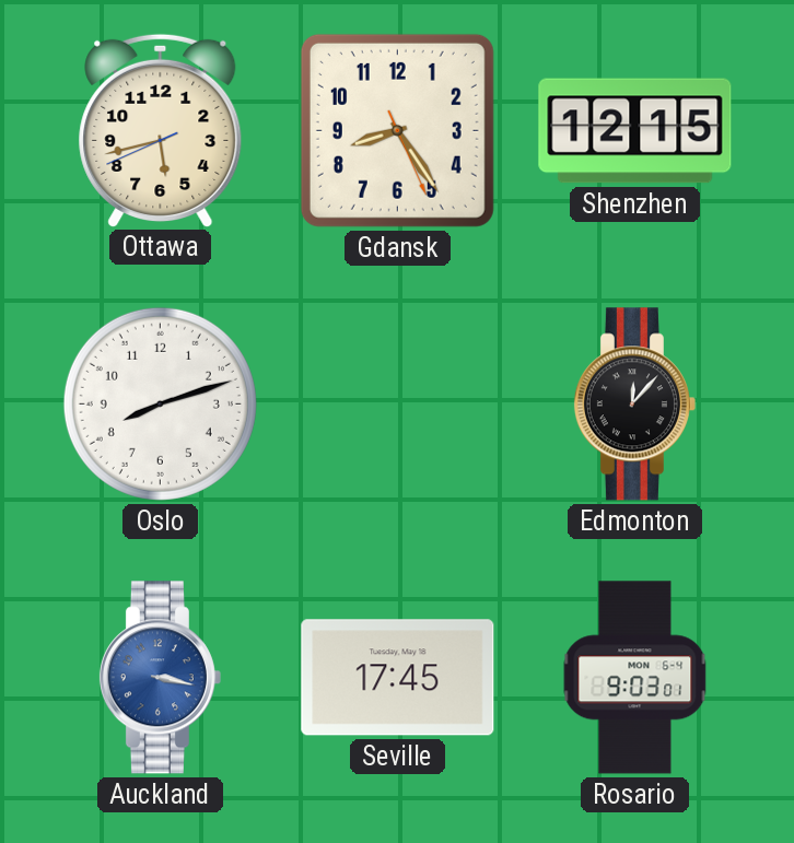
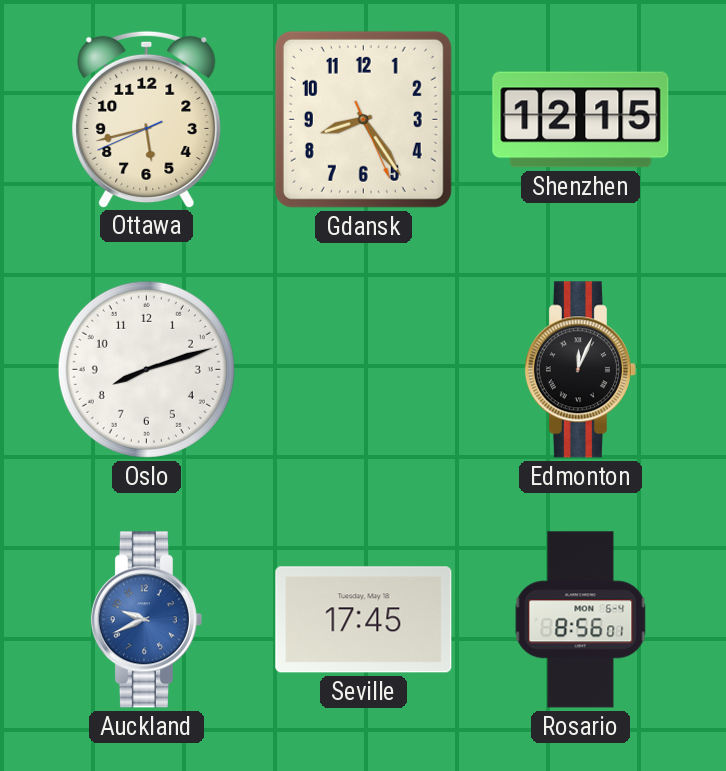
Edmonton: 12:07 -> 12:04 (580, 370)
Auckland: 3:17 -> 9:41 (146, 620)
Rosario: 9:03 -> 8:56 (581, 620)
